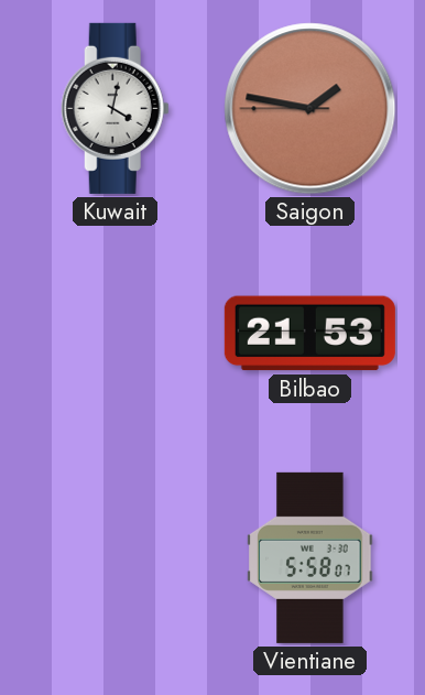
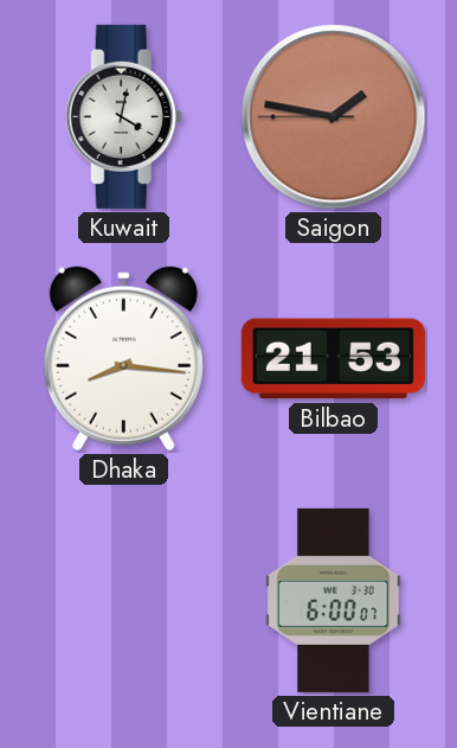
Dhaka: none -> 8:16 (123, 359)
Vientiane: 5:58 -> 6:00 (334, 600)
